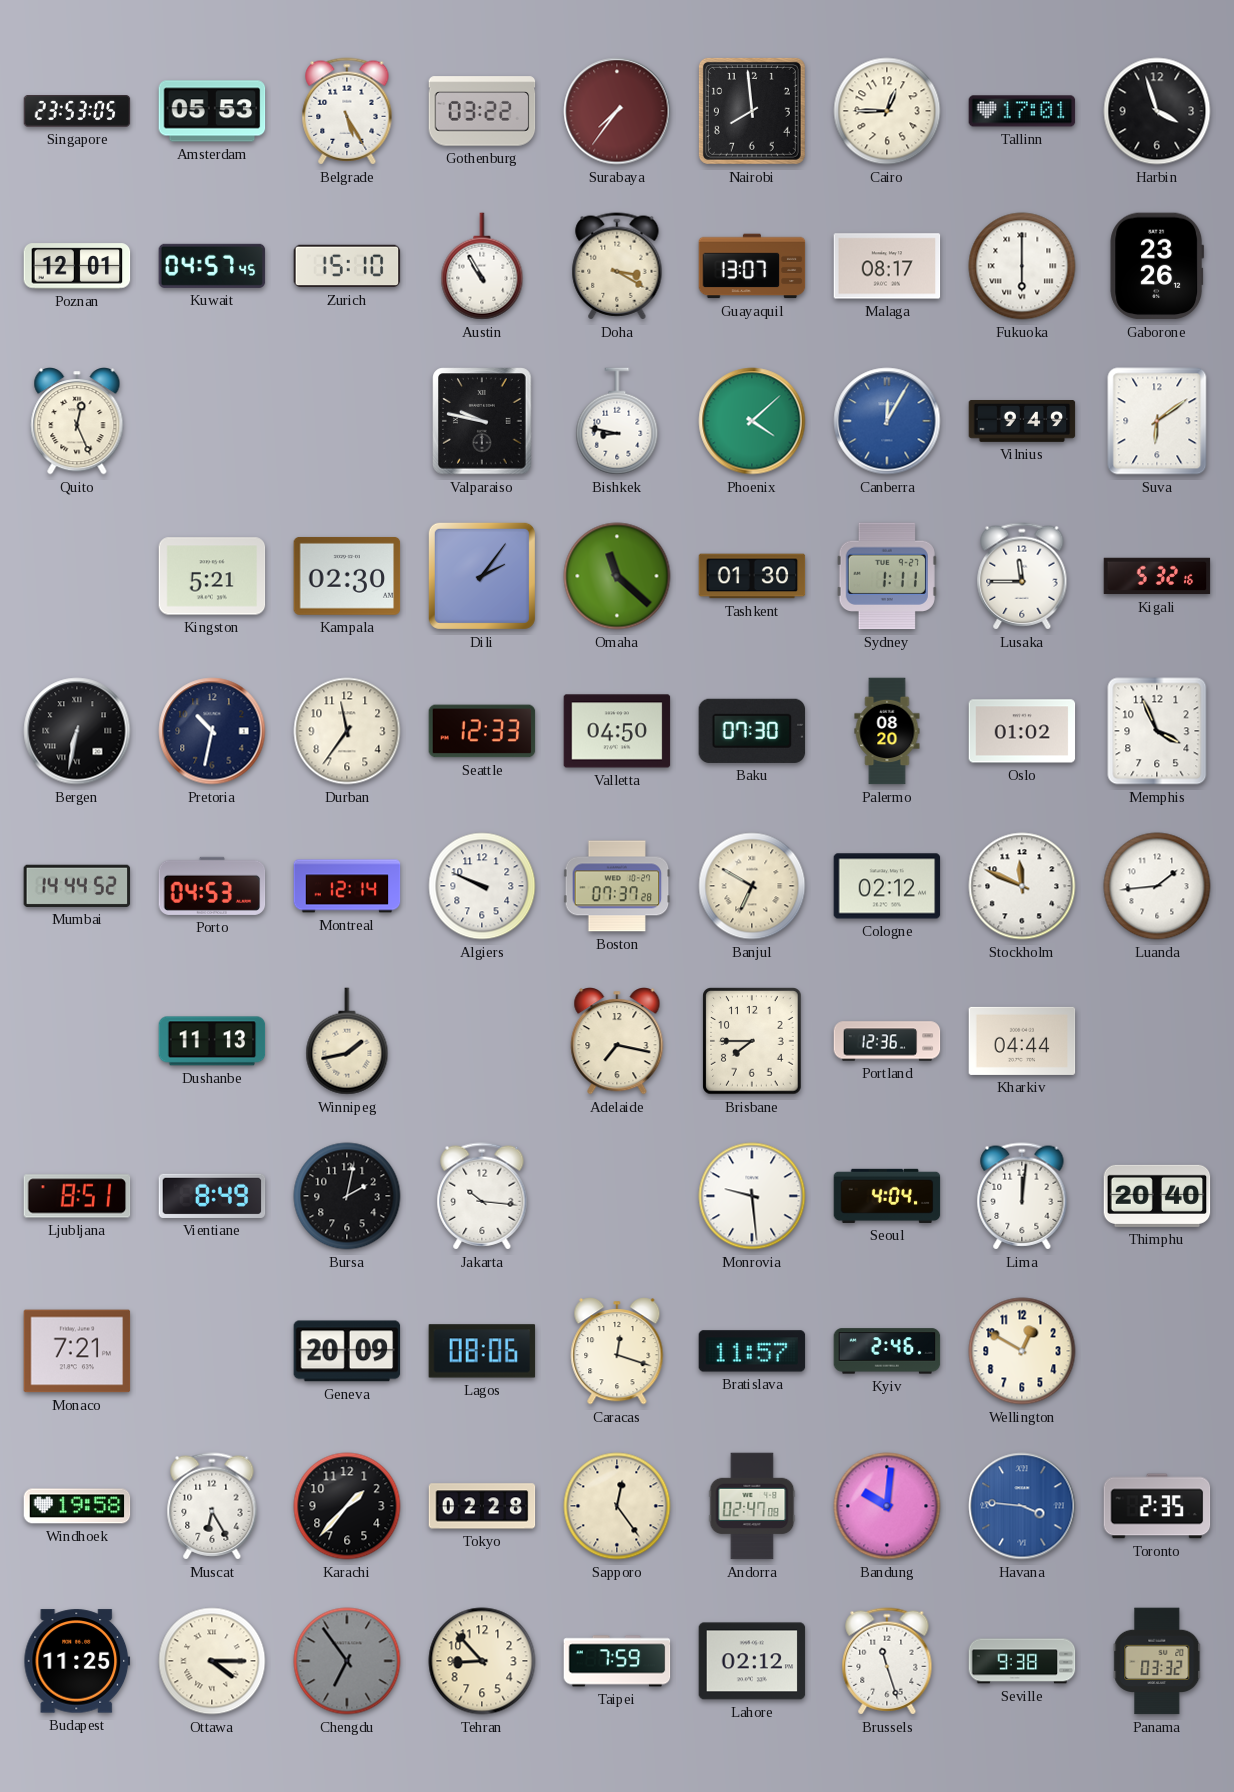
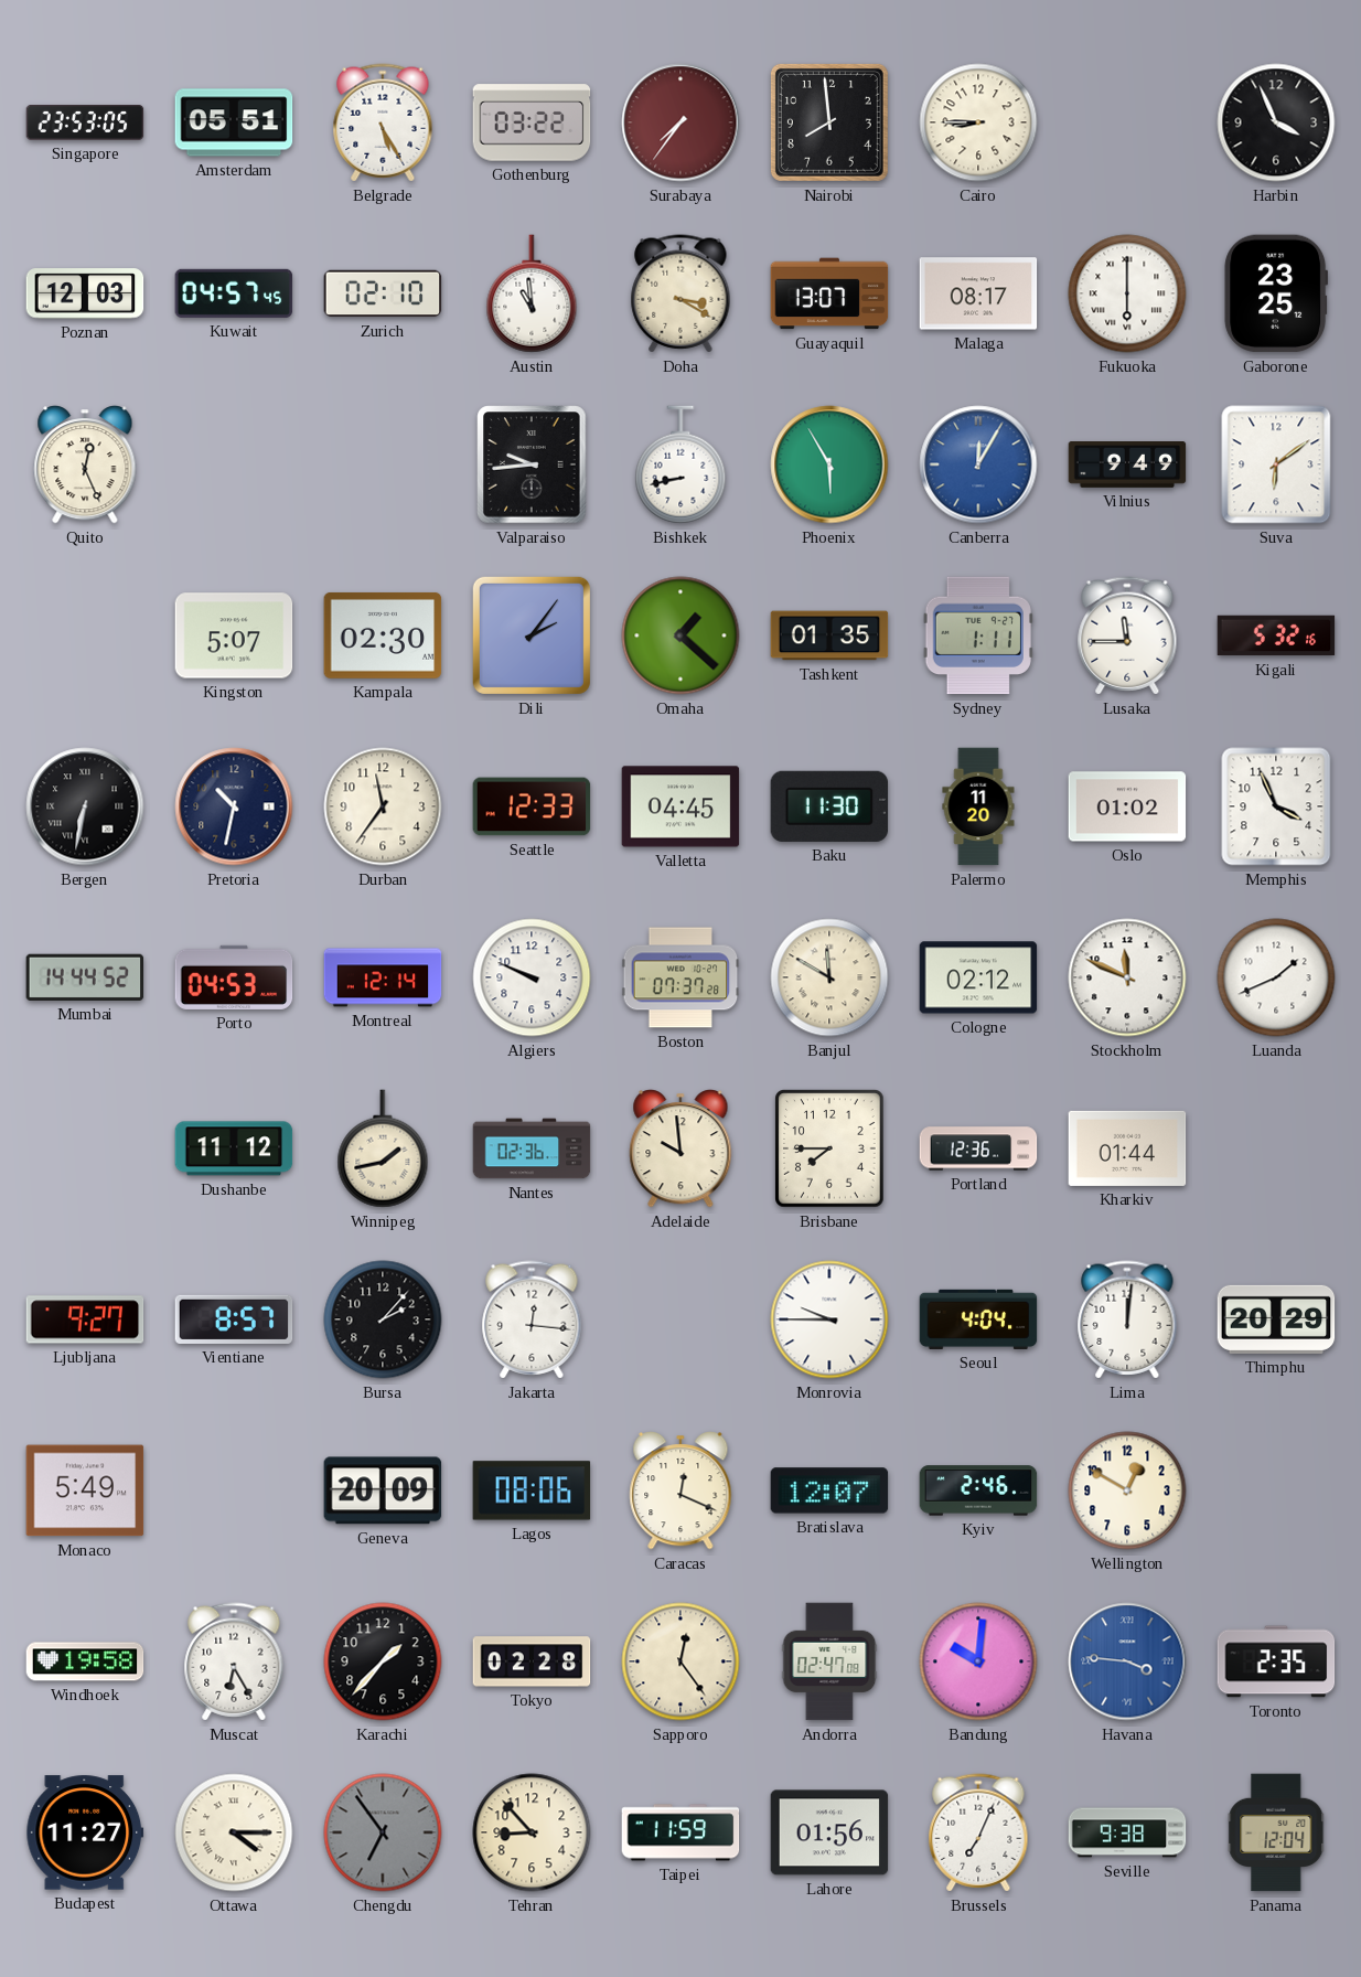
Amsterdam: 05:53 -> 05:51 (234, 122)
Cairo: 12:45 -> 8:45 (978, 122)
Tallinn: 17:01 -> none (1022, 111)
Harbin: 3:57 -> 3:56 (1276, 122)
Poznan: 12:01 -> 12:03 (85, 293)
Zurich: 15:10 -> 02:10 (383, 293)
Austin: 10:55 -> 10:59 (532, 293)
Gaborone: 23:26 -> 23:25 (1276, 293)
Valparaiso: 9:47 -> 9:44 (532, 464)
Bishkek: 8:47 -> 8:43 (680, 464)
Phoenix: 4:08 -> 5:55 (829, 464)
Kingston: 5:21 -> 5:07 (234, 635)
Omaha: 11:22 -> 1:22 (680, 635)
Tashkent: 01:30 -> 01:35 (829, 635)
Valletta: 04:50 -> 04:45 (680, 806)
Baku: 07:30 -> 11:30 (829, 806)
Palermo: 08:20 -> 11:20 (978, 806)
Banjul: 6:50 -> 11:50 (829, 977)
Luanda: 1:44 -> 1:41 (1276, 977)
Dushanbe: 11:13 -> 11:12 (234, 1148)
Nantes: none -> 02:36 (532, 1148)
Adelaide: 7:17 -> 9:59 (680, 1148)
Kharkiv: 04:44 -> 01:44 (1127, 1148)
Ljubljana: 8:51 -> 9:27 (85, 1319)
Vientiane: 8:49 -> 8:57 (234, 1319)
Bursa: 2:02 -> 2:07 (383, 1319)
Jakarta: 10:16 -> 12:16 (532, 1319)
Monrovia: 9:29 -> 9:45 (829, 1319)
Thimphu: 20:40 -> 20:29 (1276, 1319)
Monaco: 7:21 -> 5:49 (85, 1490)
Caracas: 12:18 -> 12:19 (680, 1490)
Bratislava: 11:57 -> 12:07 (829, 1490)
Budapest: 11:25 -> 11:27 (85, 1832)
Taipei: 7:59 -> 11:59 (680, 1832)
Lahore: 02:12 -> 01:56 (829, 1832)
Brussels: 11:27 -> 7:04 (978, 1832)
Panama: 03:32 -> 12:04 (1276, 1832)
